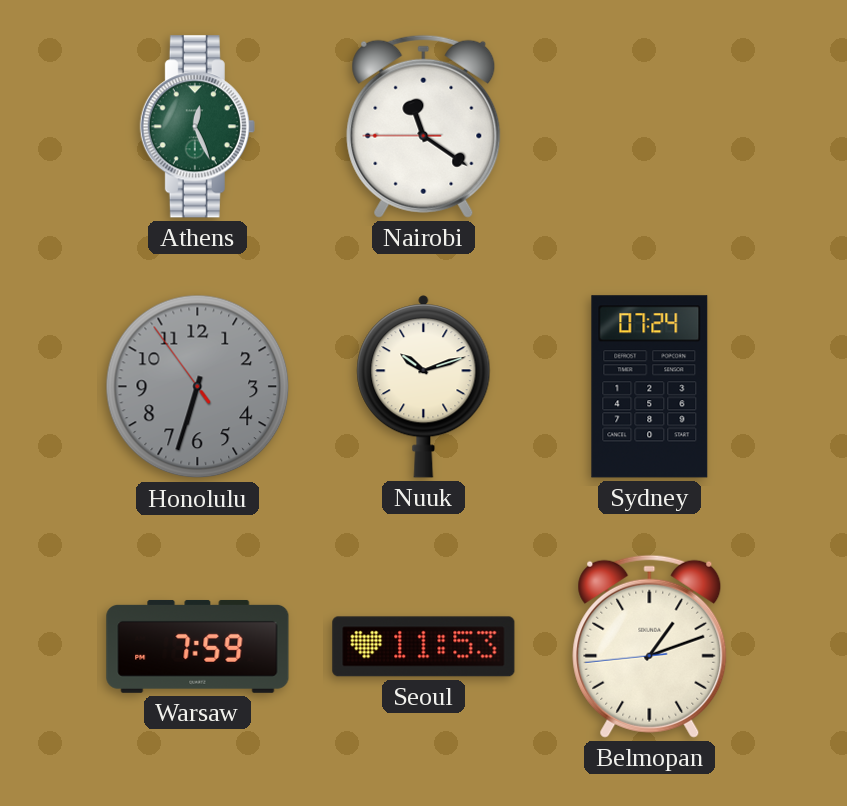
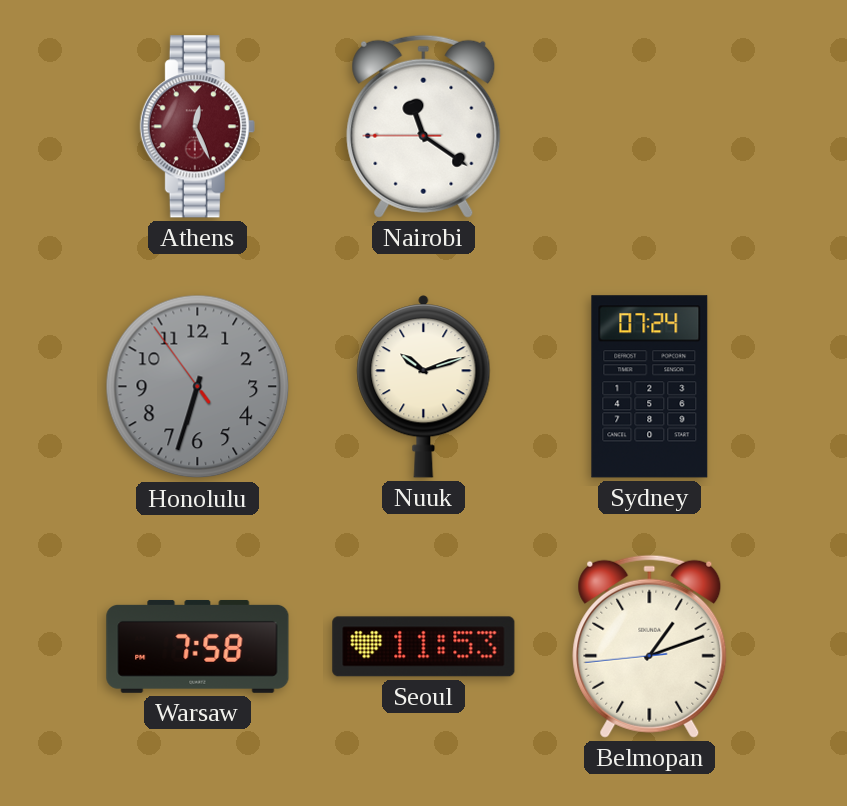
Athens dial: green -> burgundy (197, 127)
Warsaw: 7:59 -> 7:58 (198, 646)
